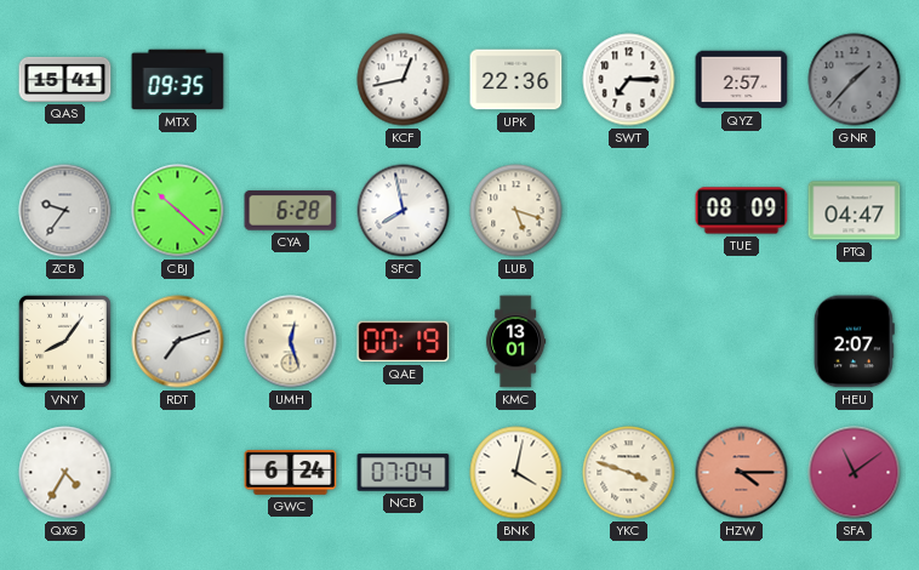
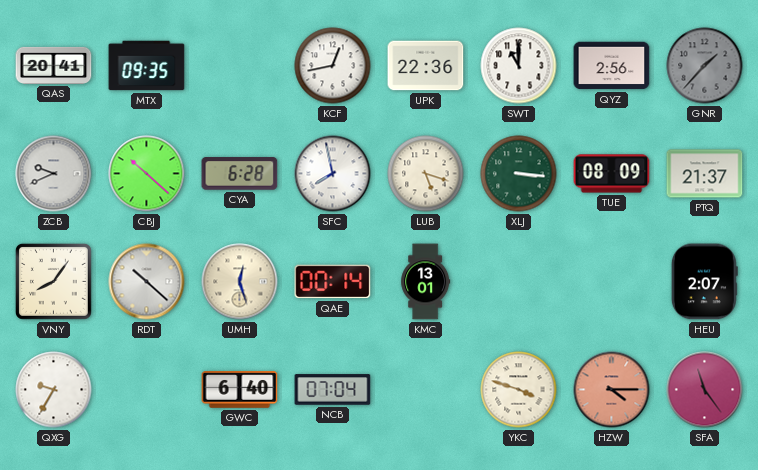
QAS: 15:41 -> 20:41 (54, 65)
SWT: 7:15 -> 11:00 (519, 66)
QYZ: 2:57 -> 2:56 (612, 66)
ZCB: 9:36 -> 9:41 (54, 174)
XLJ: none -> 3:16 (519, 174)
PTQ: 04:47 -> 21:37 (705, 174)
RDT: 7:12 -> 10:22 (147, 282)
QAE: 00:19 -> 00:14 (333, 282)
QXG: 4:35 -> 9:35 (54, 390)
GWC: 6:24 -> 6:40 (240, 390)
BNK: 4:02 -> none (516, 473)
SFA: 11:09 -> 11:24 (705, 390)
